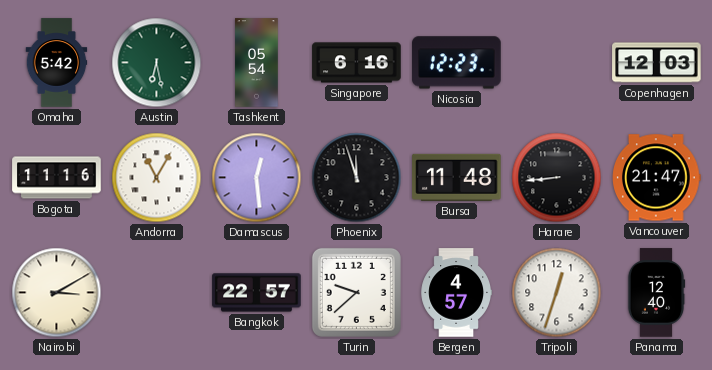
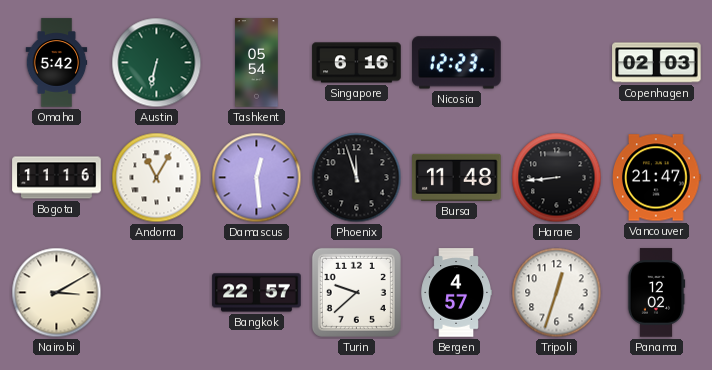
Austin: 6:28 -> 6:32 (157, 63)
Copenhagen: 12:03 -> 02:03 (657, 63)
Panama: 12:40 -> 12:02 (656, 293)
